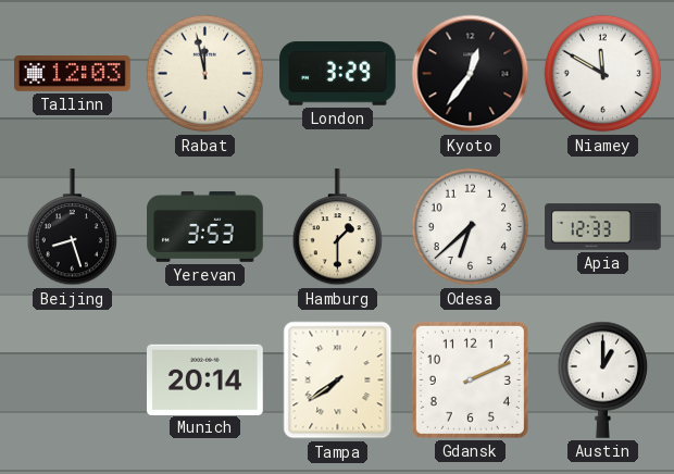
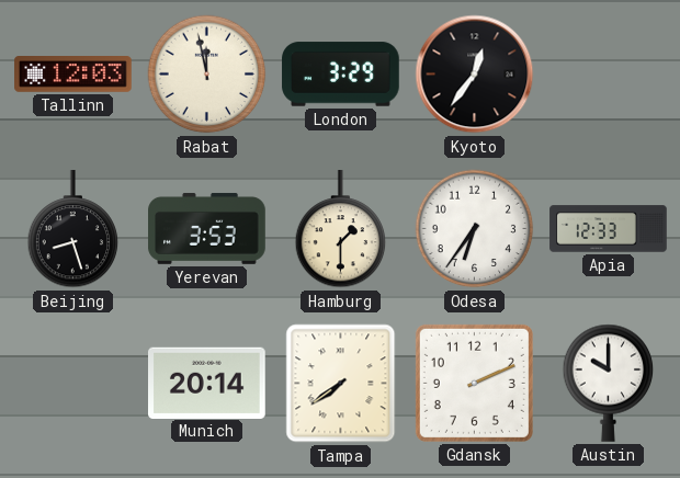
Niamey: 11:50 -> none (603, 74)
Odesa: 6:38 -> 6:36 (475, 229)
Austin: 1:00 -> 10:00 (609, 383)
